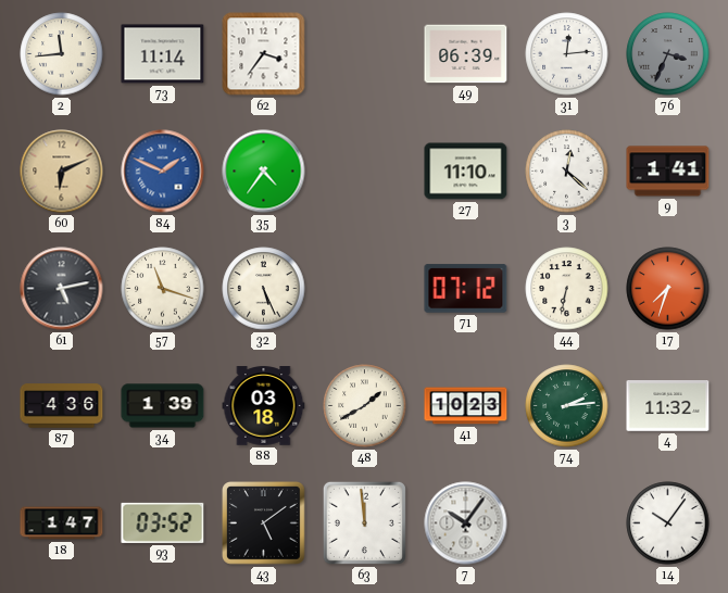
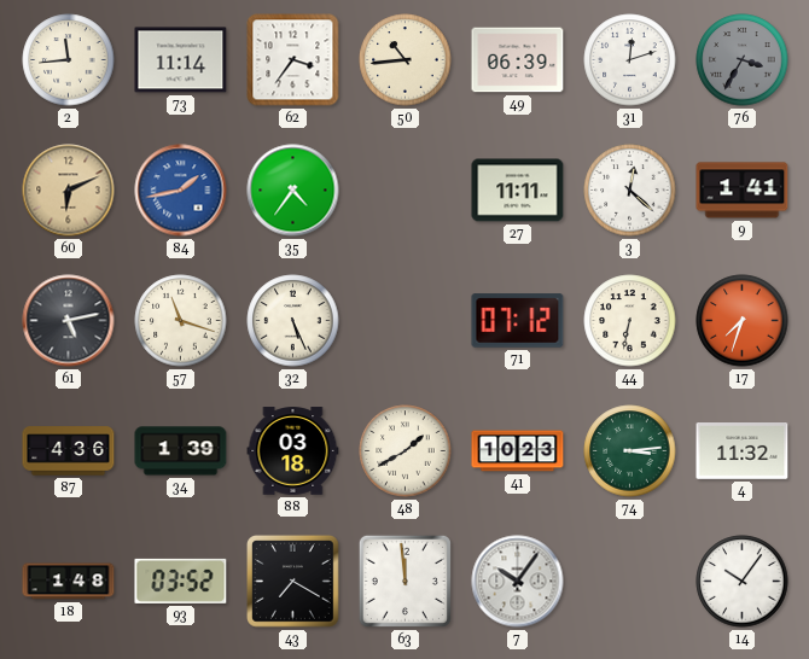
50: none -> 10:44 (406, 60)
31: 12:14 -> 12:12 (630, 60)
76: 3:34 -> 3:35 (743, 60)
84: 1:49 -> 1:43 (181, 191)
27: 11:10 -> 11:11 (518, 191)
74: 2:14 -> 3:14 (630, 451)
18: 1:47 -> 1:48 (69, 582)
43: 5:09 -> 7:20 (293, 582)
